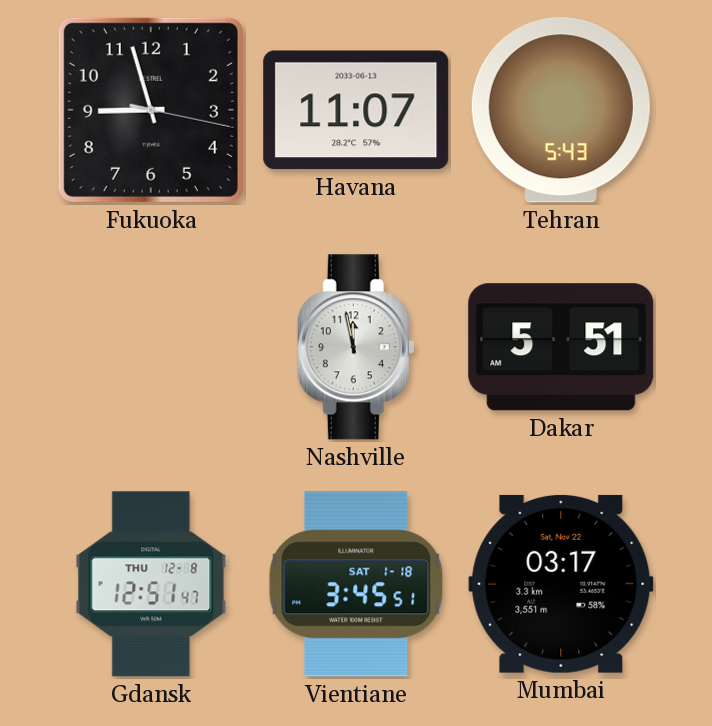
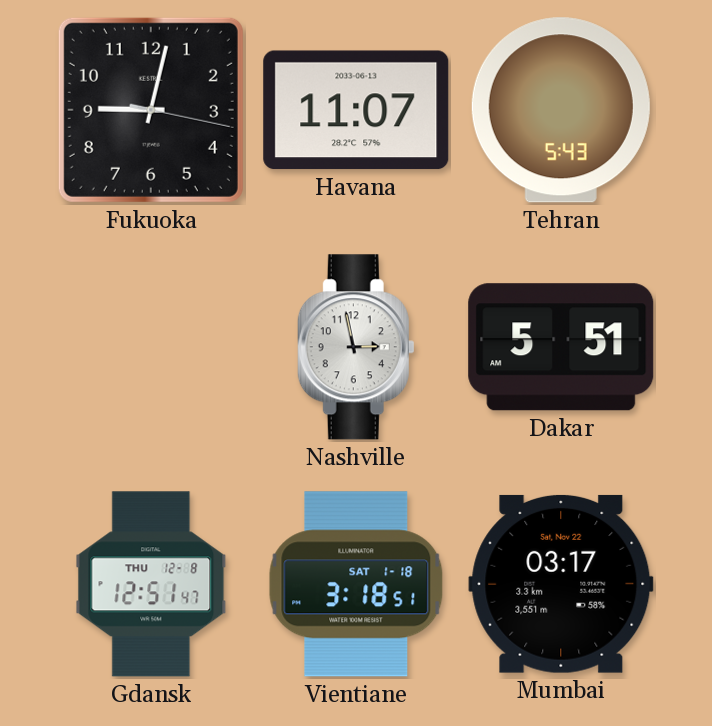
Fukuoka: 8:57 -> 9:02 (151, 110)
Nashville: 11:58 -> 2:58 (356, 347)
Vientiane: 3:45 -> 3:18 (356, 584)
